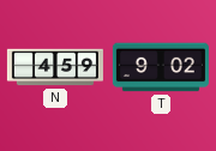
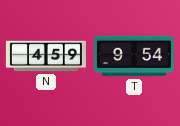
T: 9:02 -> 9:54 (134, 56)
